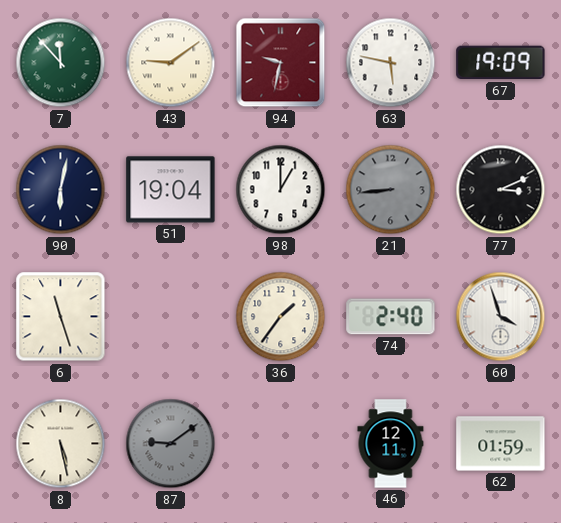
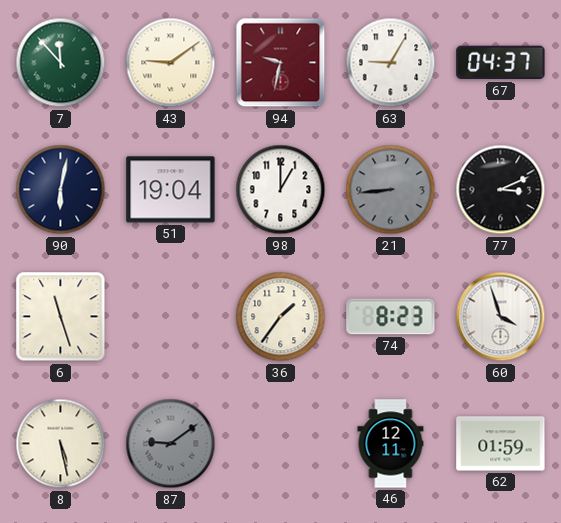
63: 5:47 -> 9:05 (391, 63)
67: 19:09 -> 04:37 (501, 63)
74: 2:40 -> 8:23 (391, 317)
